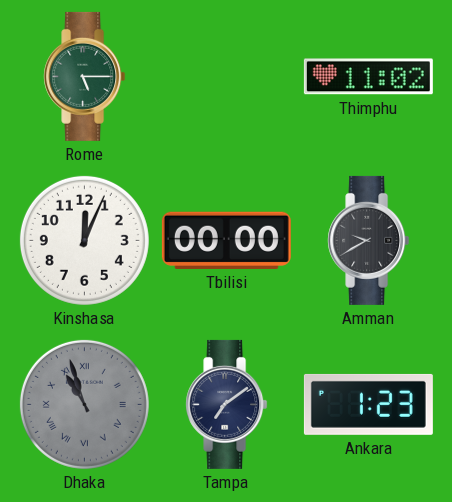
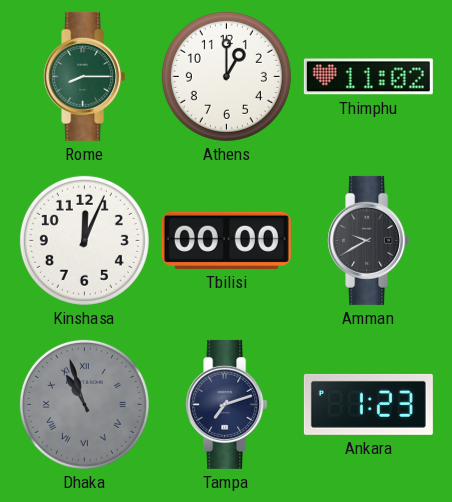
Rome: 5:15 -> 8:15 (85, 76)
Athens: none -> 1:00 (226, 76)
Tampa: 7:09 -> 7:12 (227, 404)
